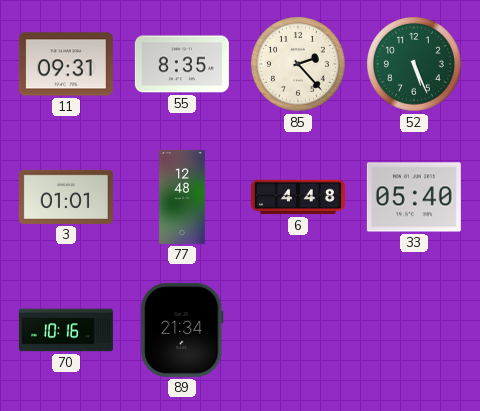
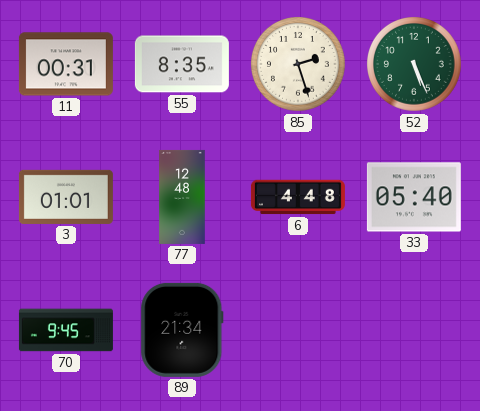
11: 09:31 -> 00:31 (66, 64)
85: 2:23 -> 2:27 (299, 65)
70: 10:16 -> 9:45 (66, 330)
